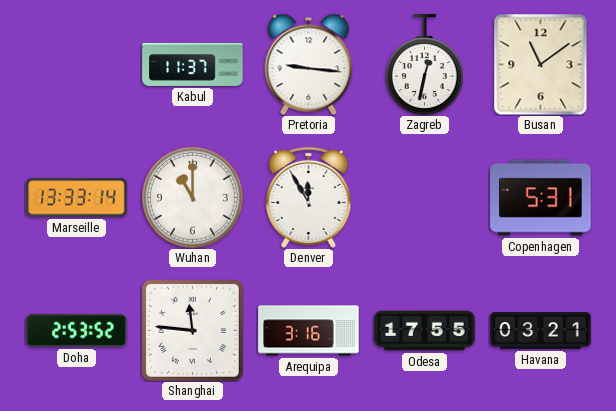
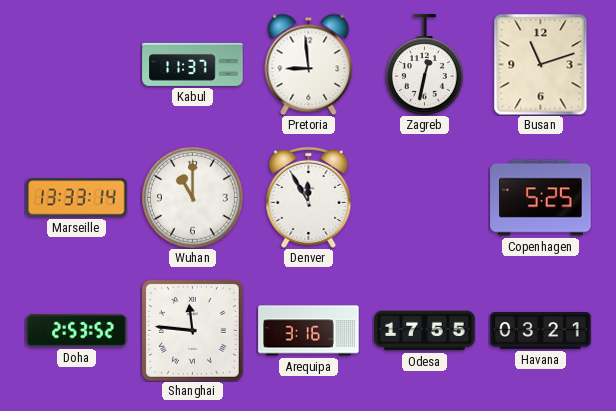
Pretoria: 9:16 -> 8:59 (309, 64)
Busan: 11:09 -> 11:12 (541, 64)
Copenhagen: 5:31 -> 5:25 (541, 198)
